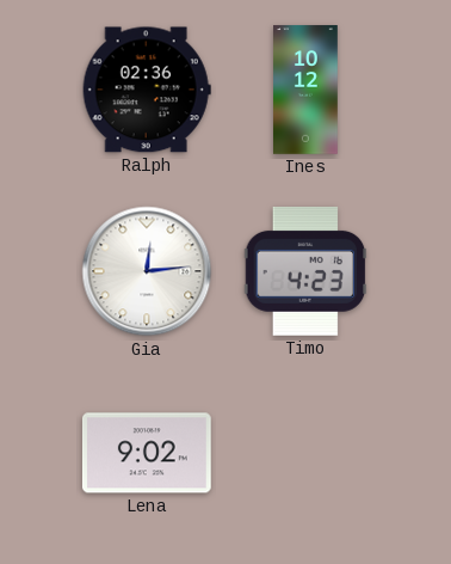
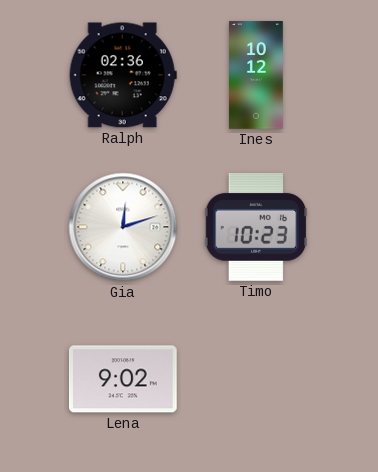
Gia: 12:14 -> 12:12 (123, 227)
Timo: 4:23 -> 10:23 (256, 227)
